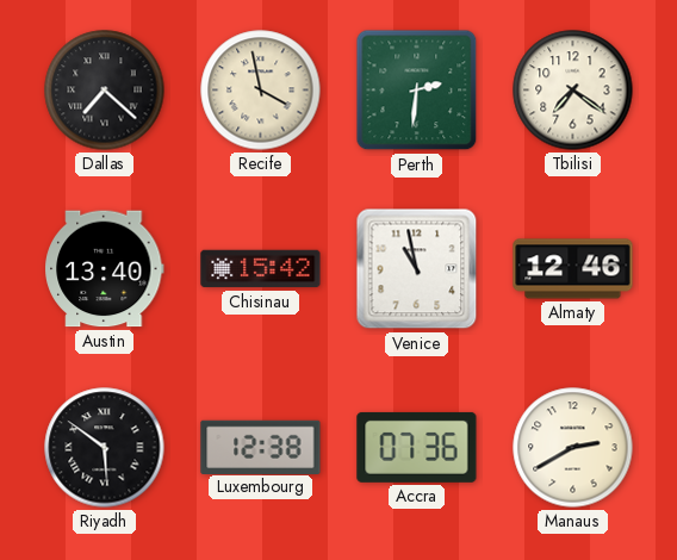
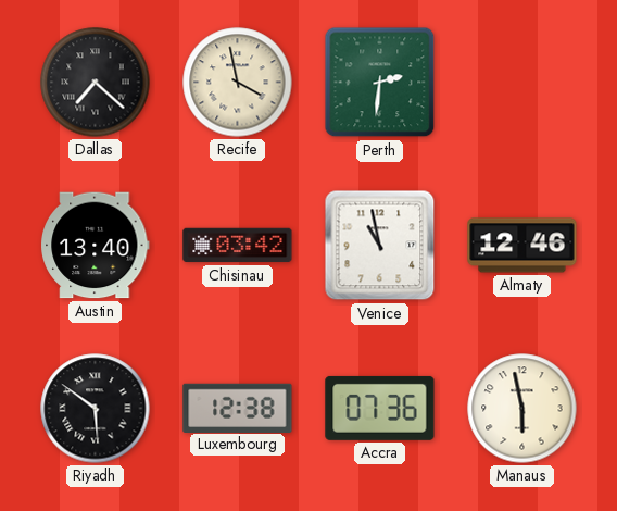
Tbilisi: 7:21 -> none (573, 91)
Chisinau: 15:42 -> 03:42 (238, 246)
Manaus: 2:40 -> 5:58 (522, 409)
